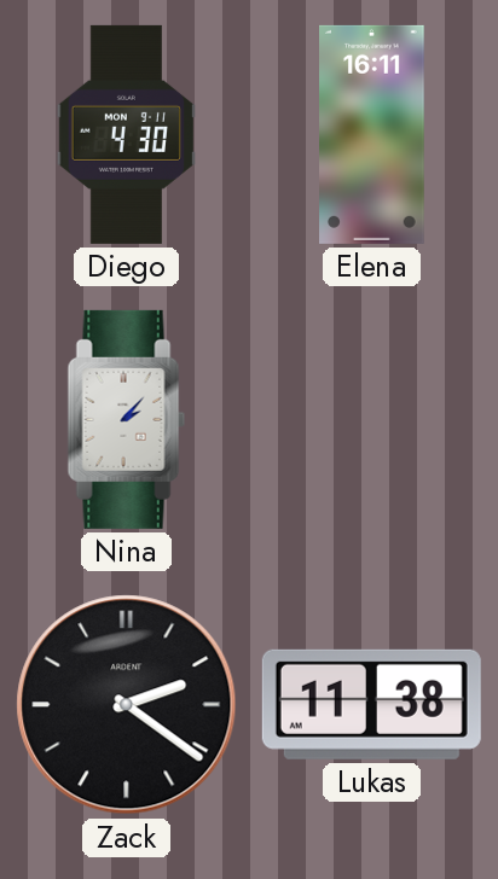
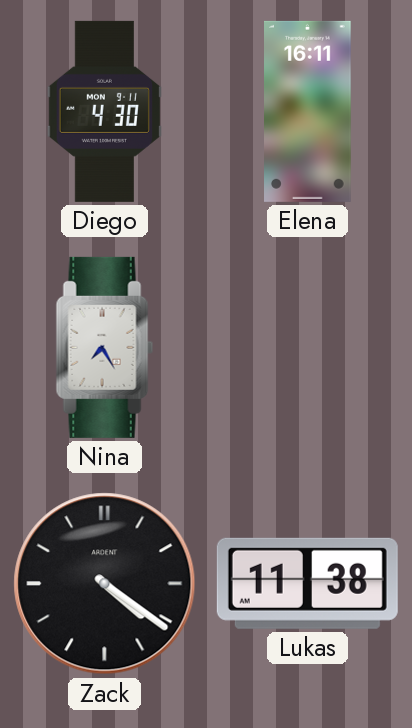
Nina: 2:07 -> 7:25 (105, 347)
Zack: 2:21 -> 4:21 (105, 584)
